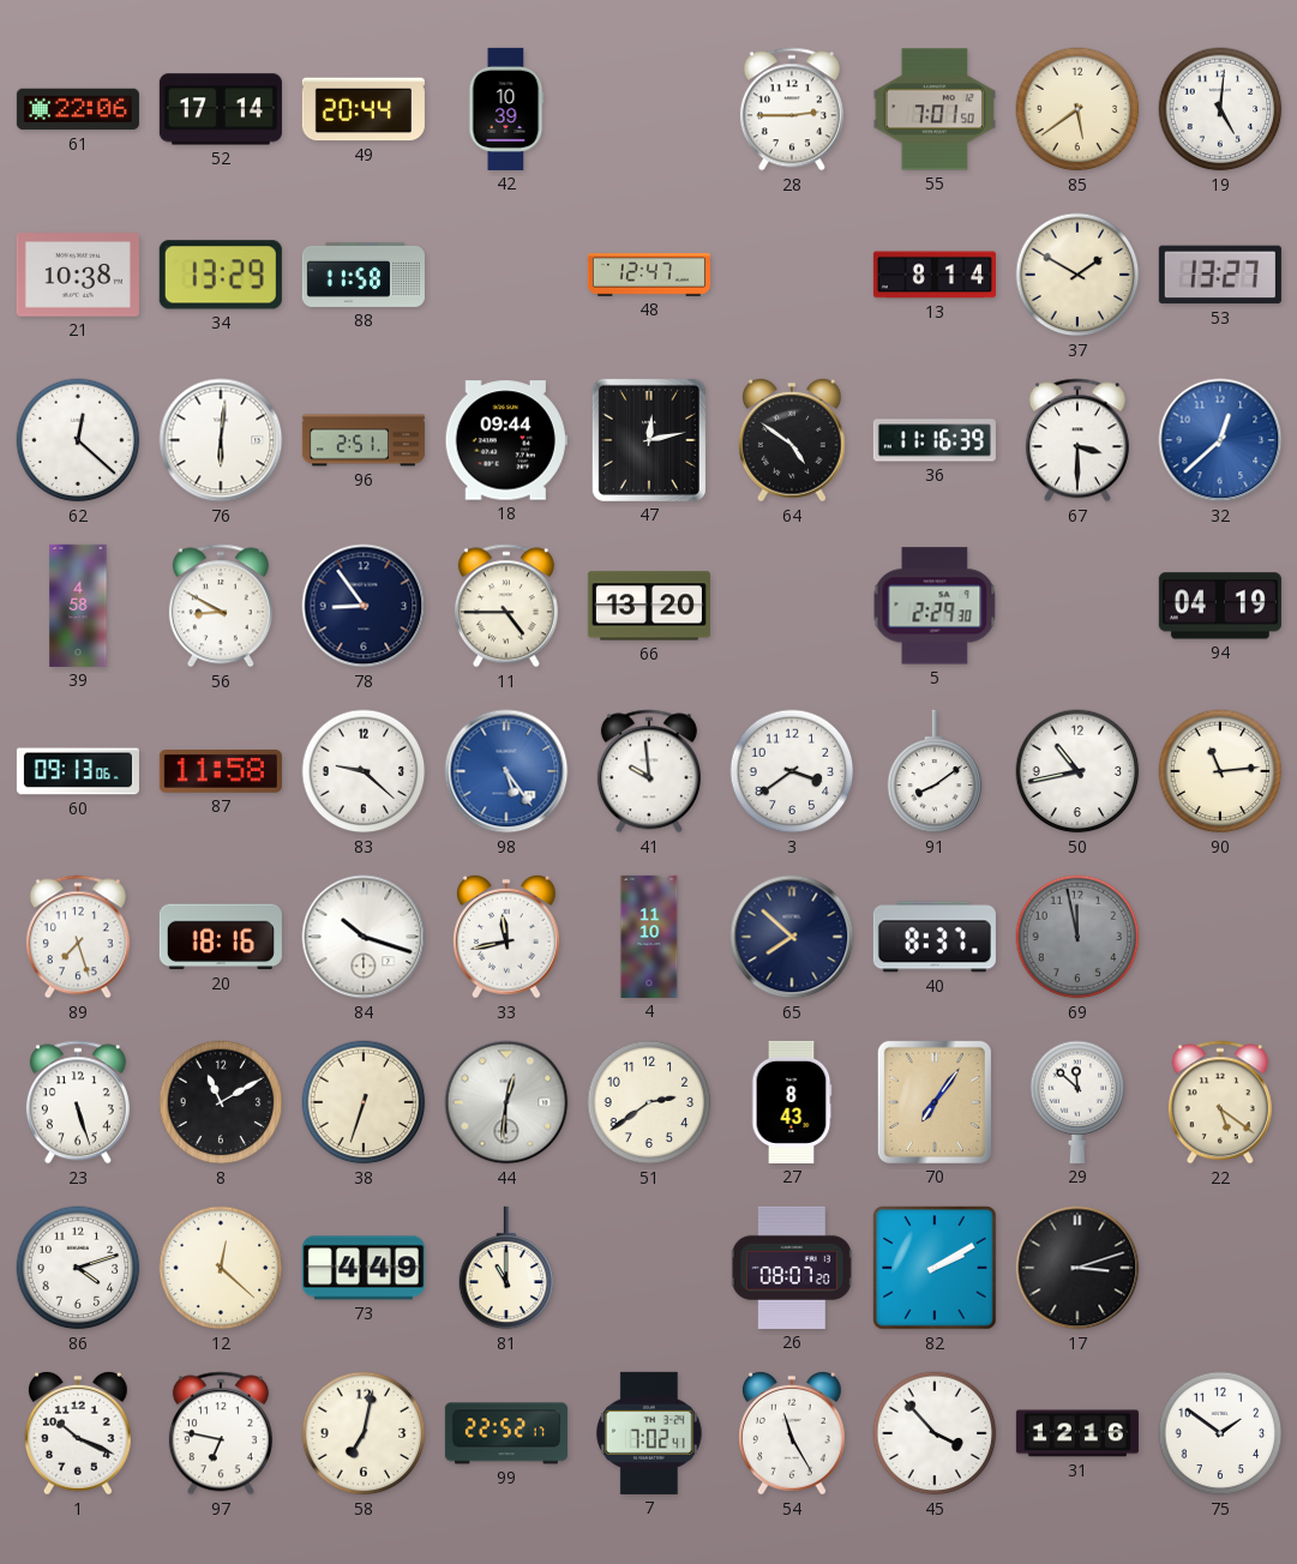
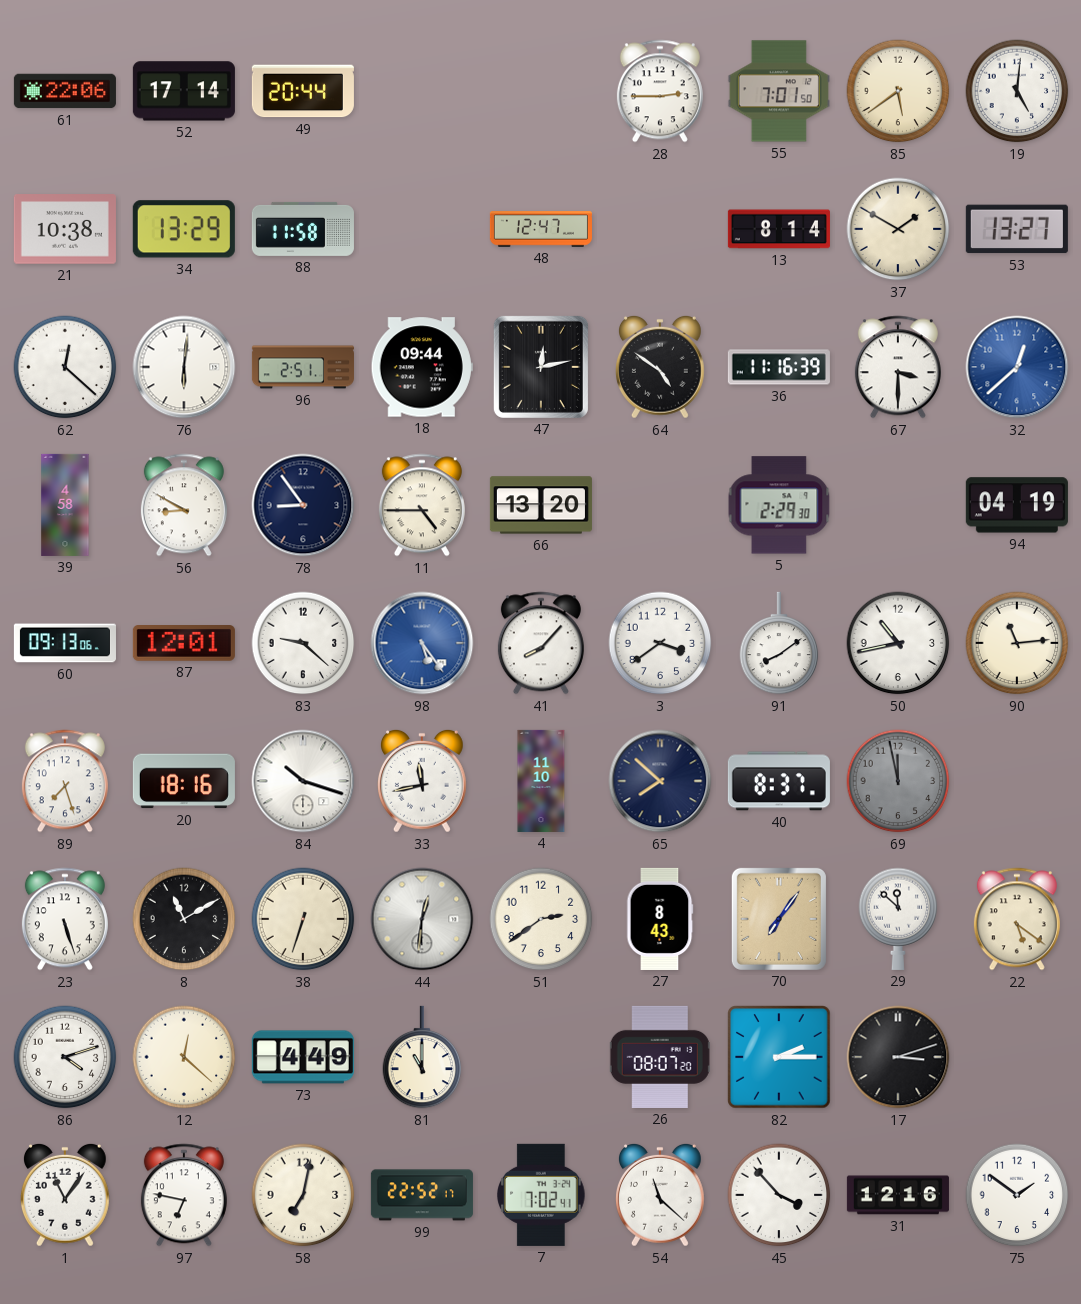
42: 10:39 -> none (506, 109)
87: 11:58 -> 12:01 (184, 644)
41: 9:59 -> 8:07 (541, 643)
82: 2:10 -> 2:15 (779, 1057)
1: 10:19 -> 11:06 (66, 1195)
54: 11:25 -> 11:22 (661, 1195)
